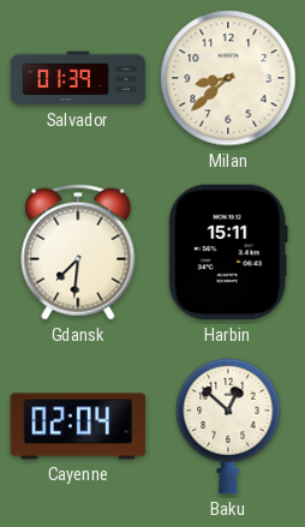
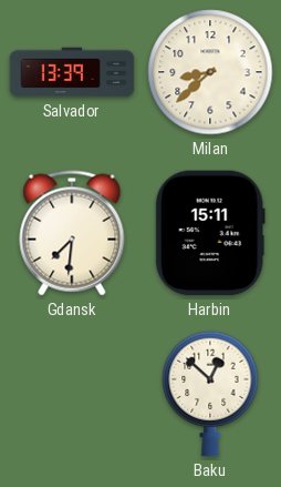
Salvador: 01:39 -> 13:39 (72, 72)
Cayenne: 02:04 -> none (78, 426)
